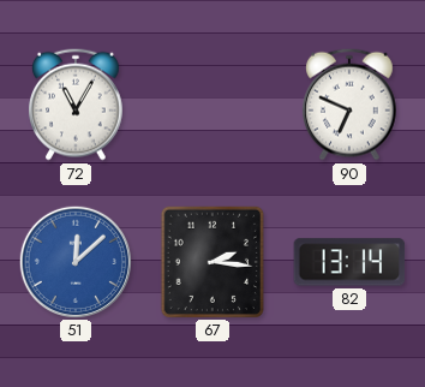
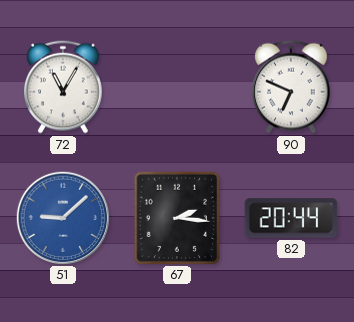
51: 12:08 -> 9:08 (62, 217)
82: 13:14 -> 20:44 (291, 218)
